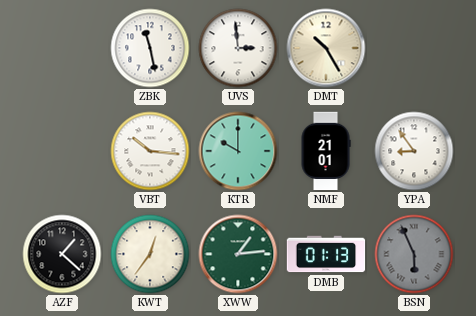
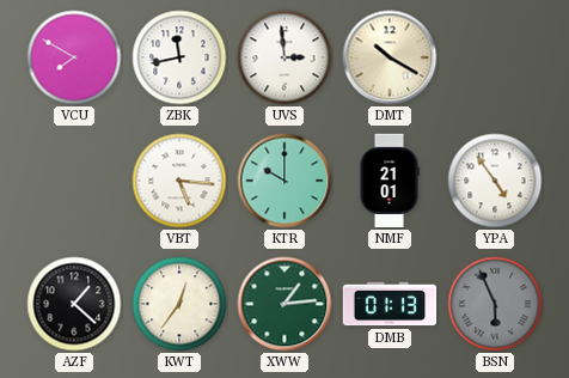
VCU: none -> 7:50 (74, 57)
ZBK: 11:28 -> 11:43 (179, 57)
DMT: 10:25 -> 10:20 (390, 57)
VBT: 10:16 -> 5:16 (179, 181)
YPA: 8:54 -> 4:54 (495, 181)
